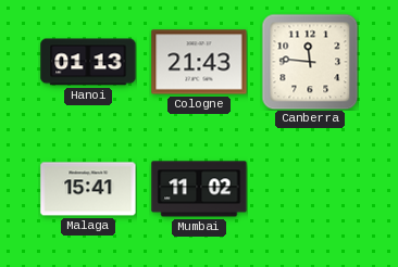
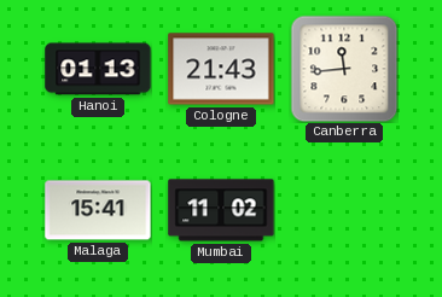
Canberra: 11:46 -> 11:44 (344, 69)
